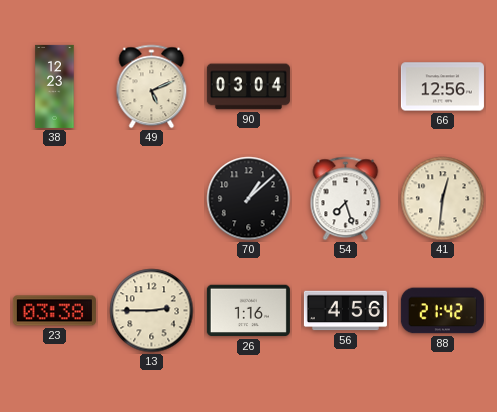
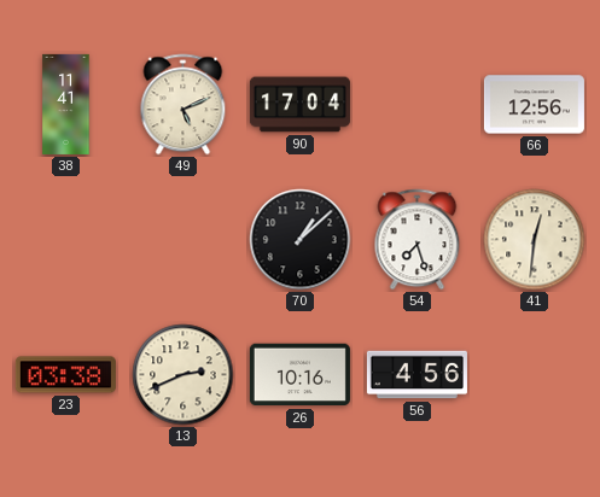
38: 12:23 -> 11:41 (66, 104)
90: 03:04 -> 17:04 (299, 105)
13: 2:45 -> 2:41 (184, 375)
26: 1:16 -> 10:16 (299, 375)
88: 21:42 -> none (442, 311)
